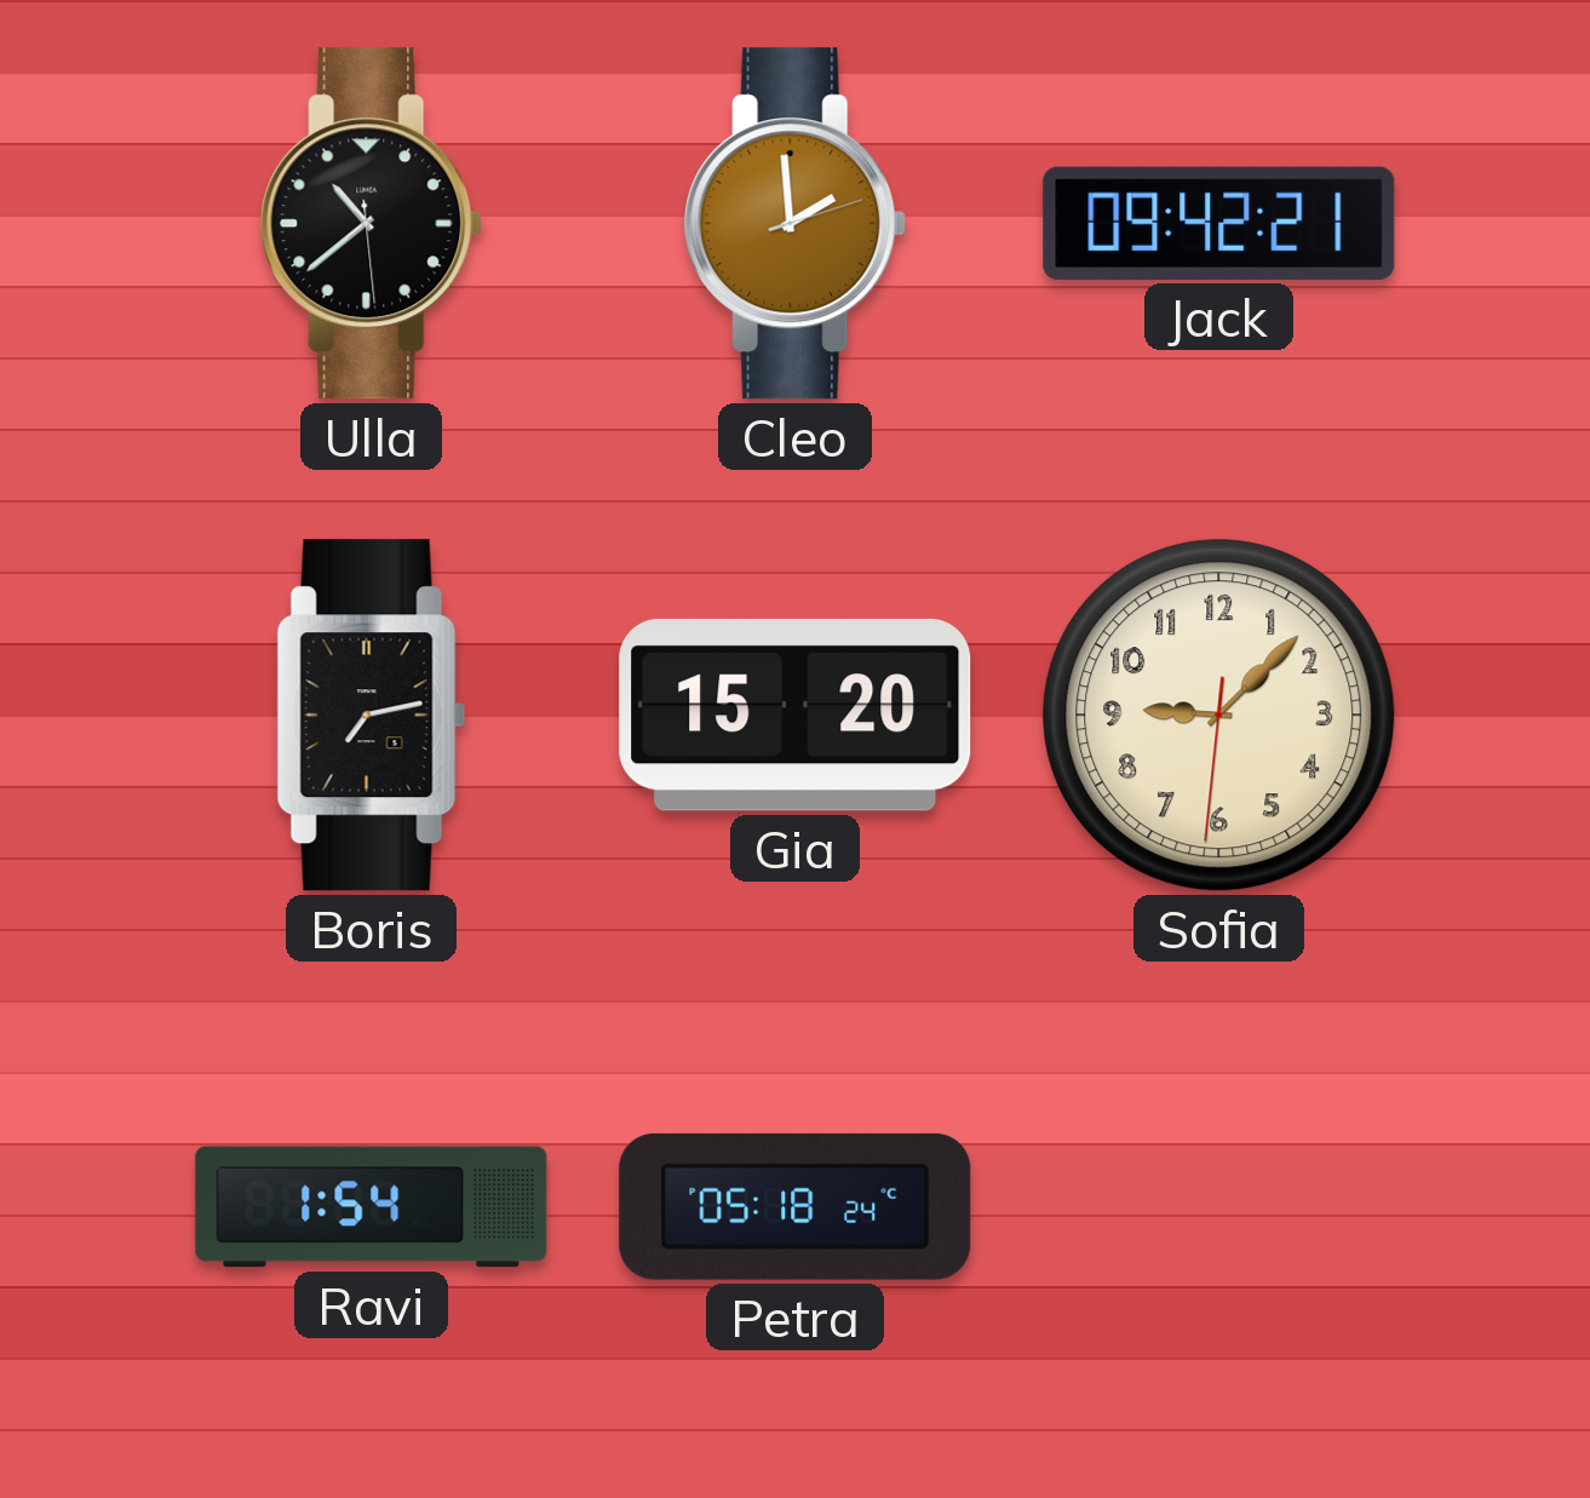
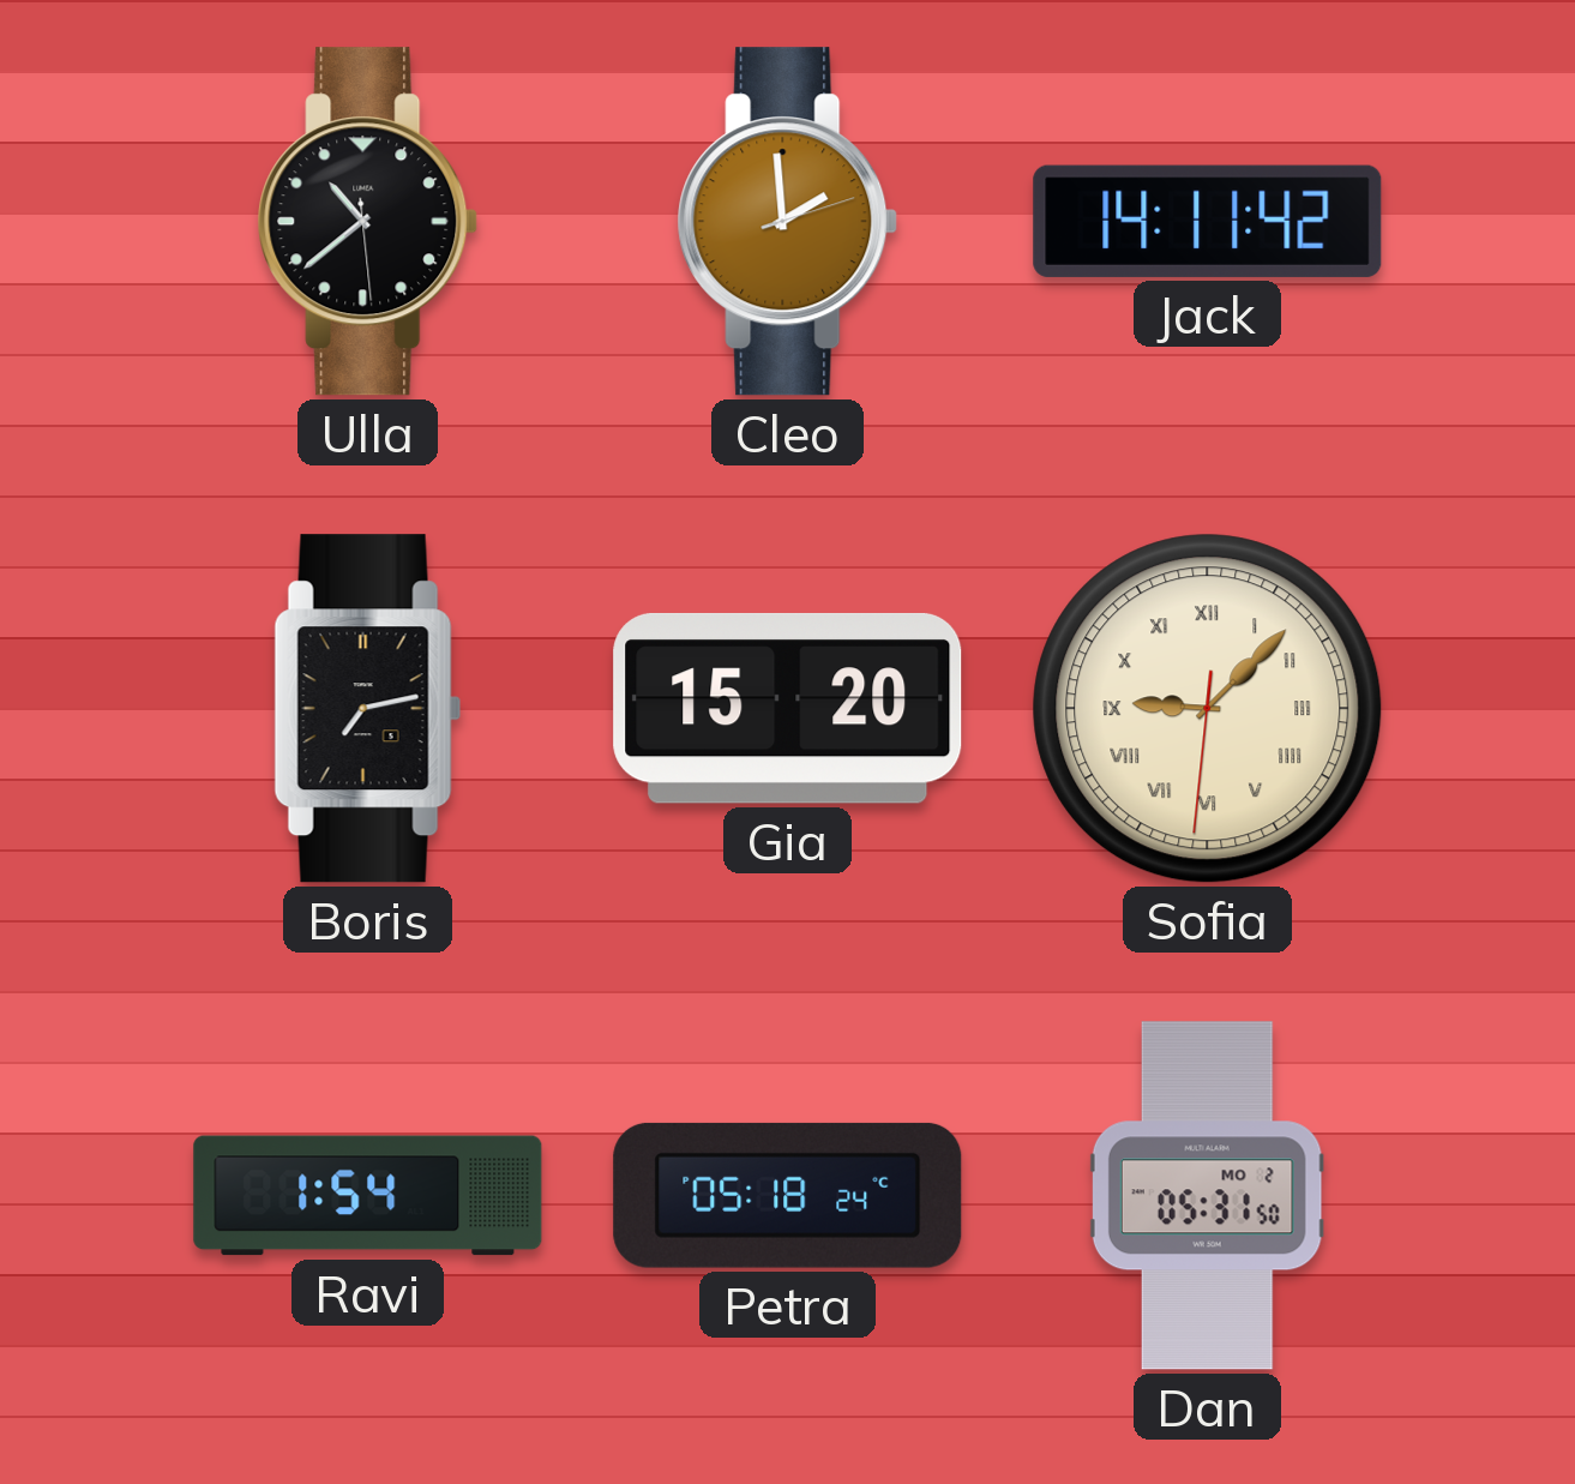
Jack: 09:42 -> 14:11 (1208, 221)
Sofia numerals: Arabic -> Roman (1208, 709)
Dan: none -> 05:31 (1207, 1196)
